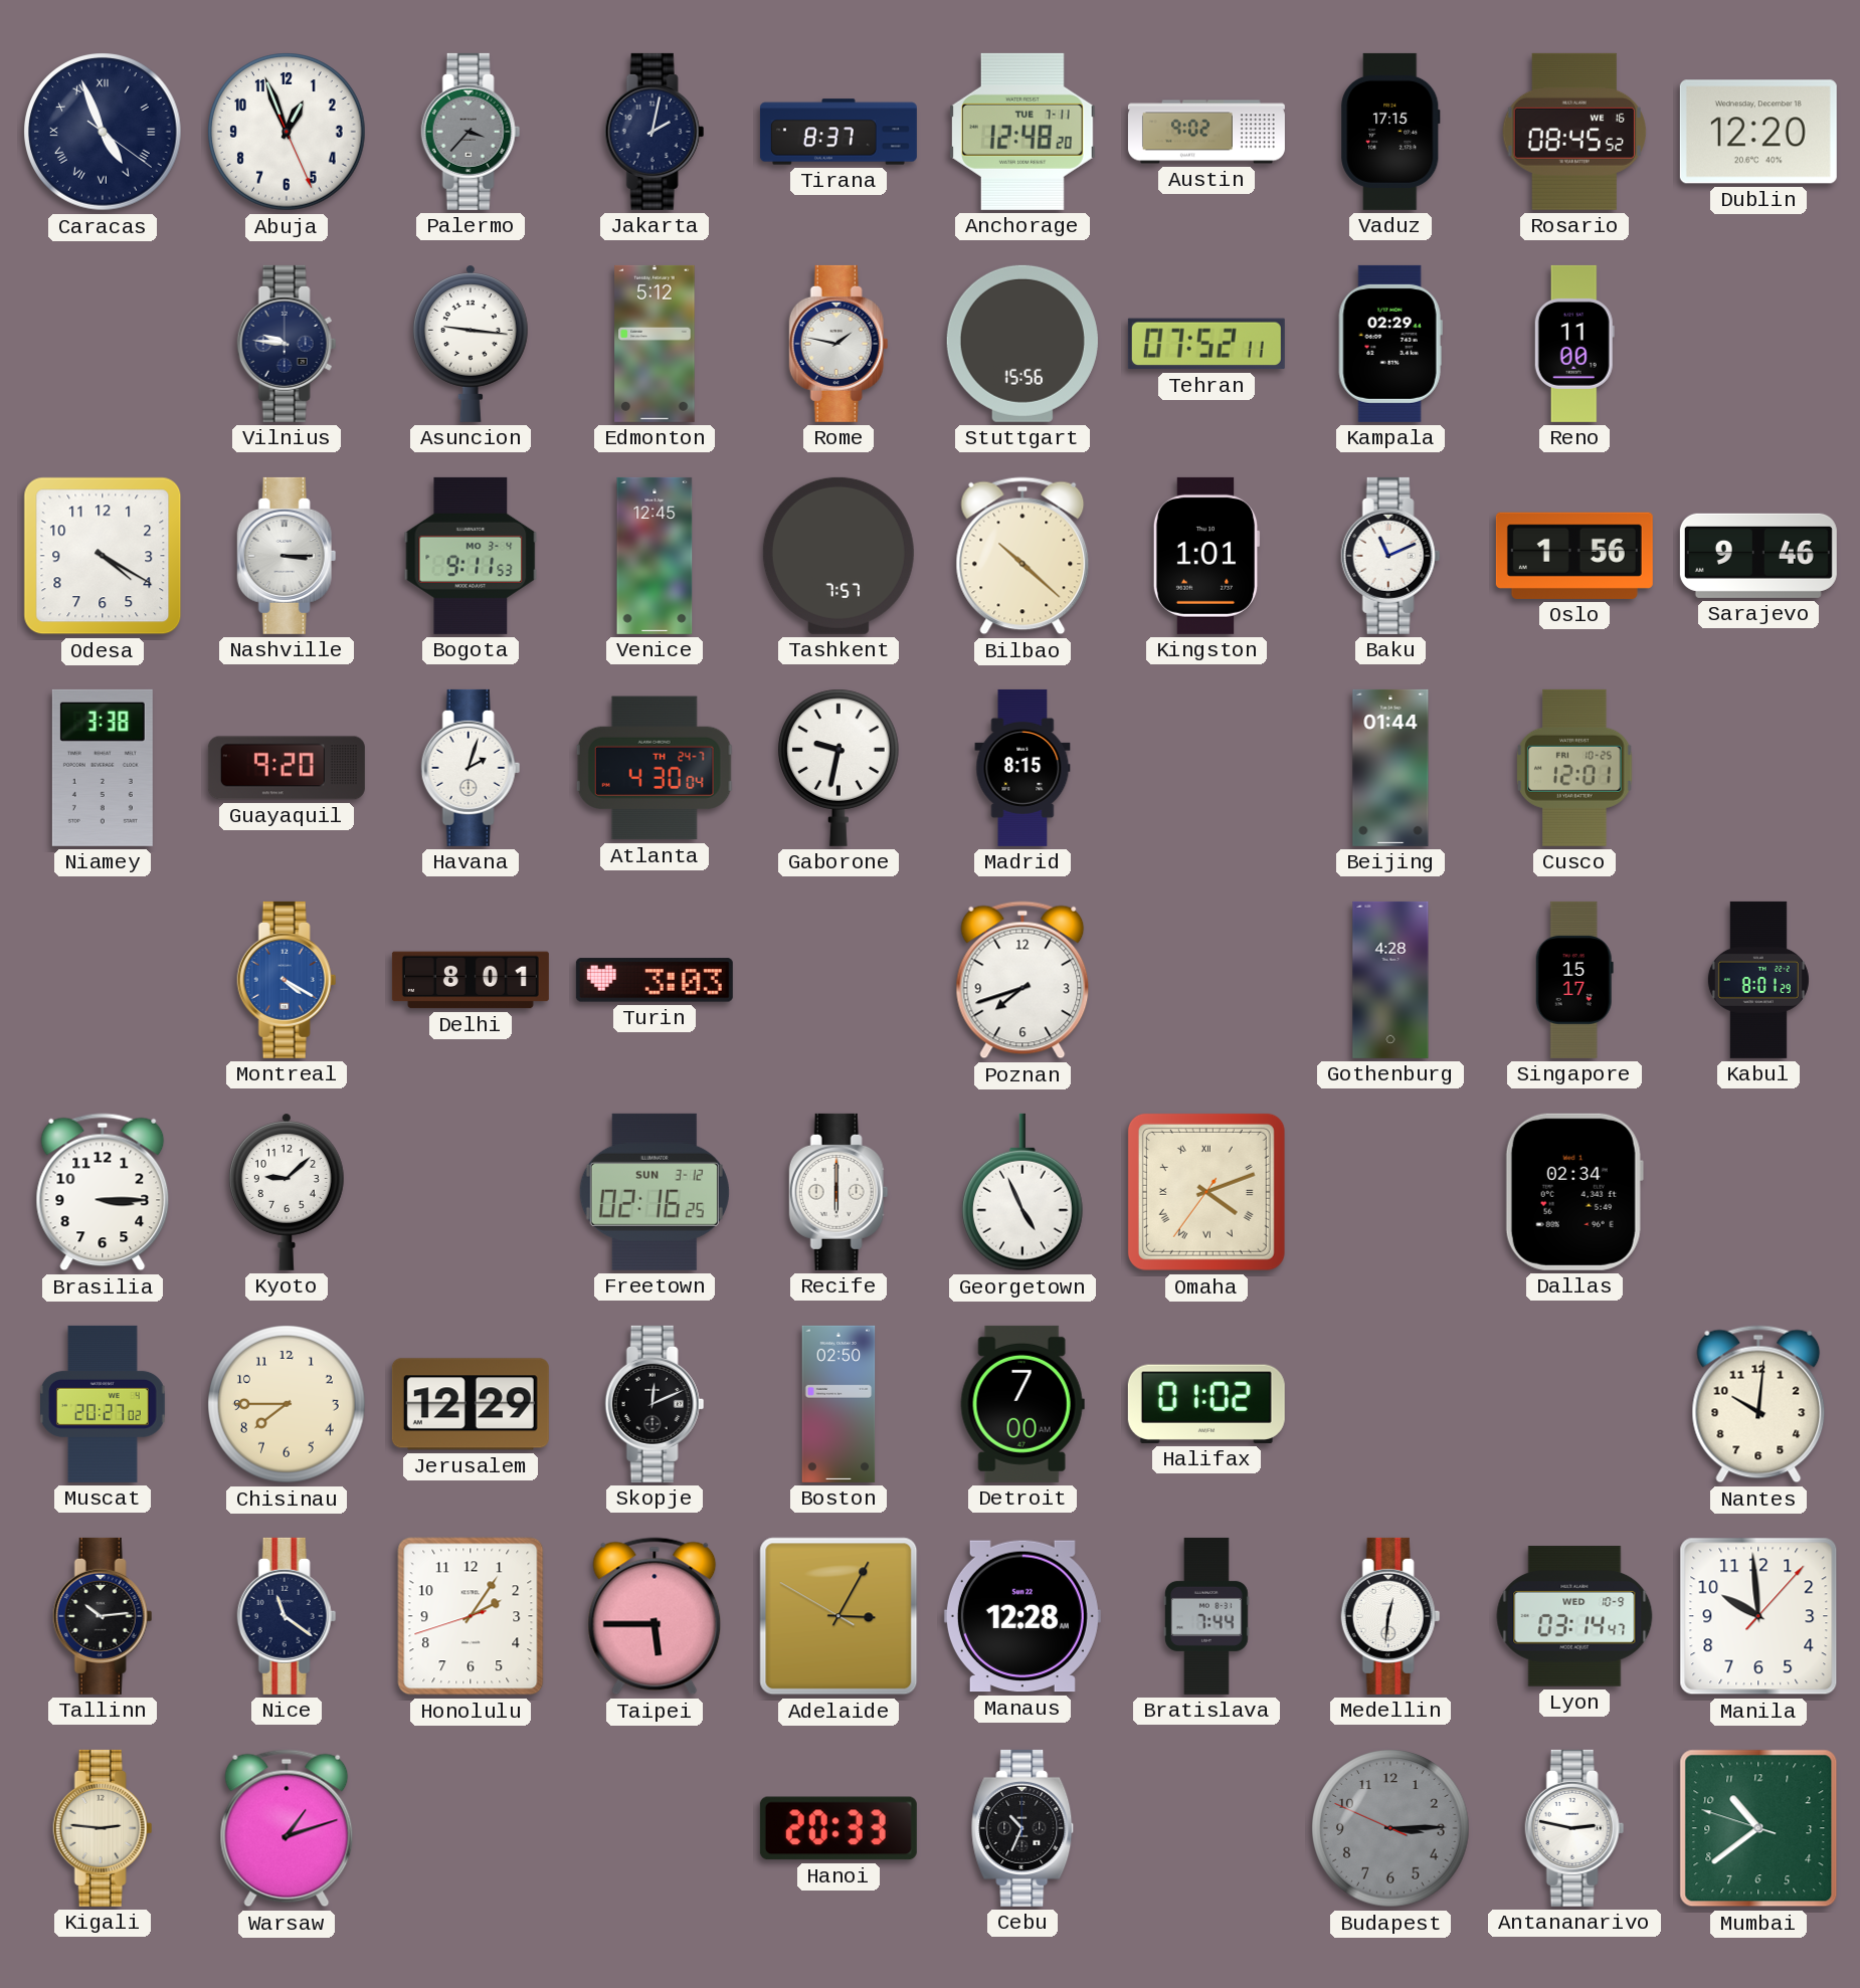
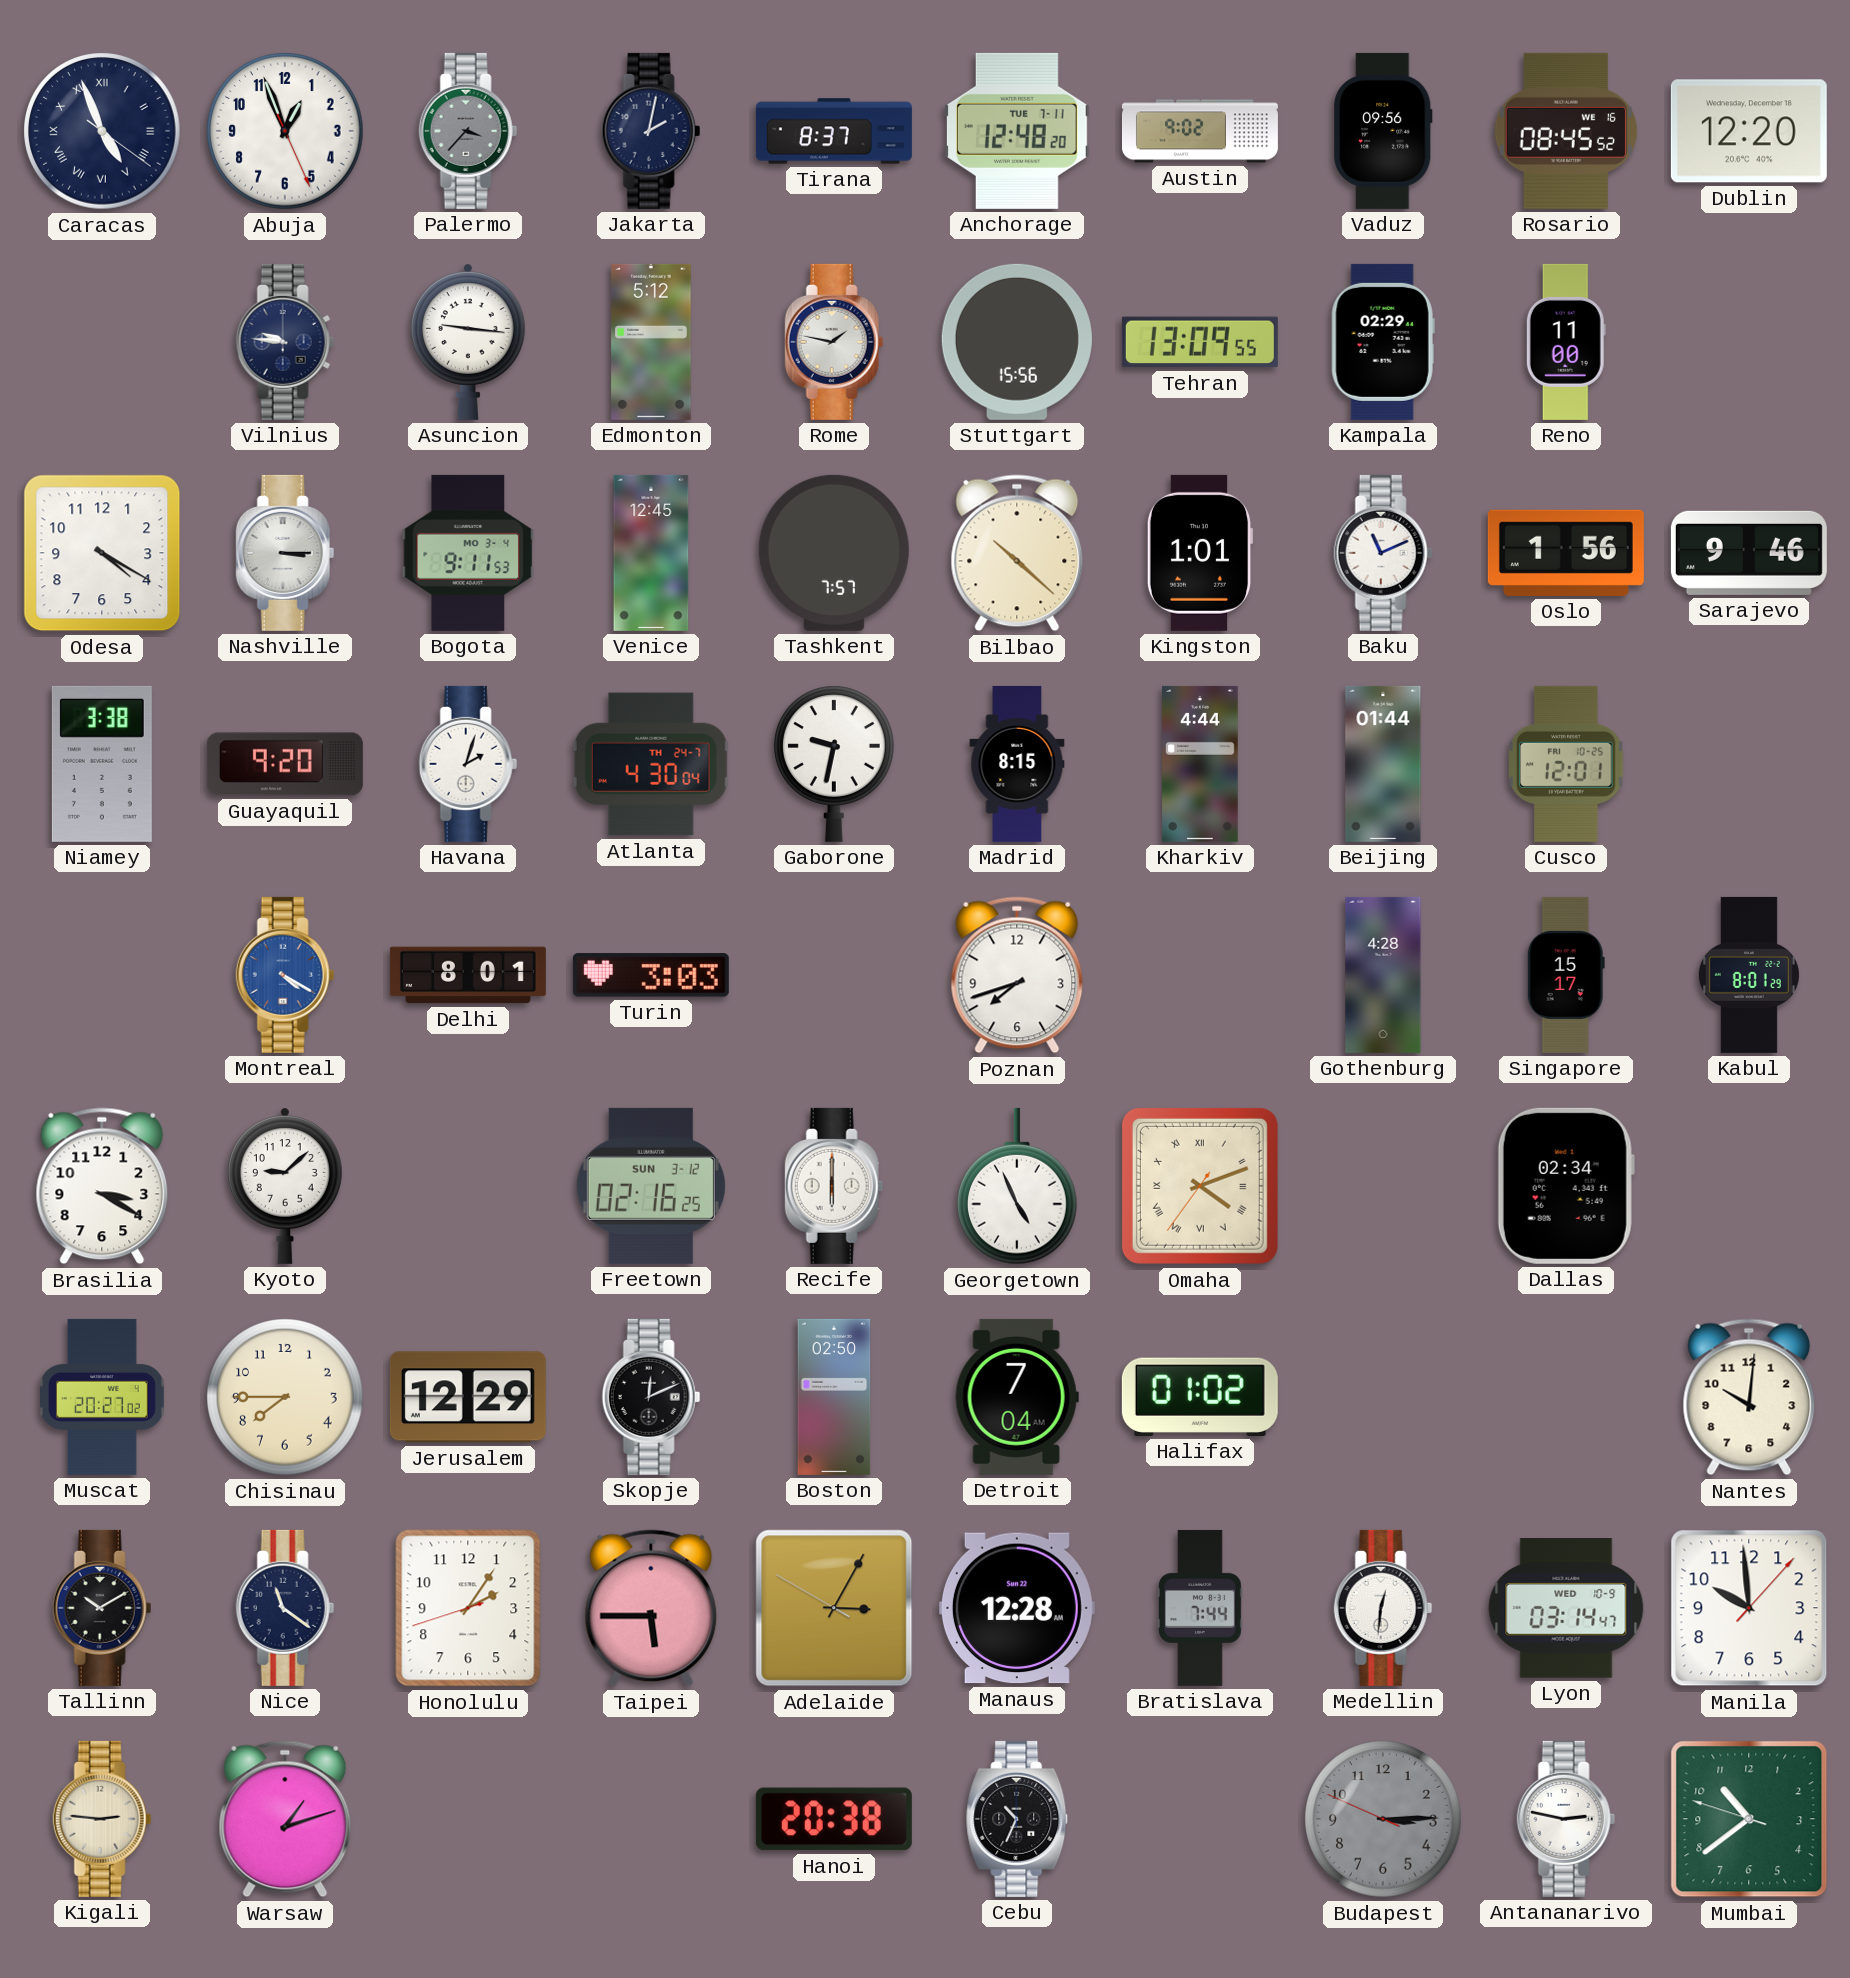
Vaduz: 17:15 -> 09:56 (1383, 131)
Tehran: 07:52 -> 13:09 (1200, 342)
Kharkiv: none -> 4:44 (1200, 764)
Brasilia: 3:15 -> 3:20 (102, 1186)
Detroit: 7:00 -> 7:04 (1017, 1397)
Tallinn: 10:14 -> 10:10 (102, 1608)
Hanoi: 20:33 -> 20:38 (834, 1819)
